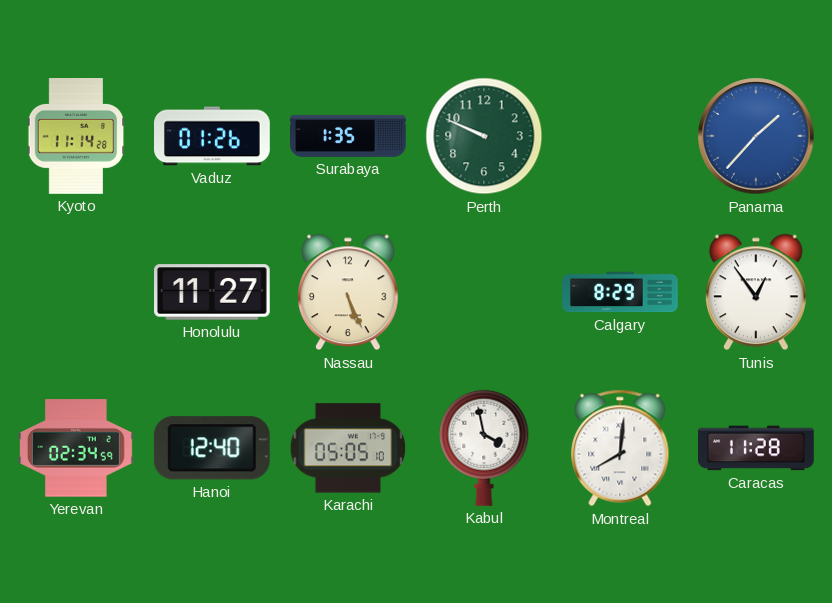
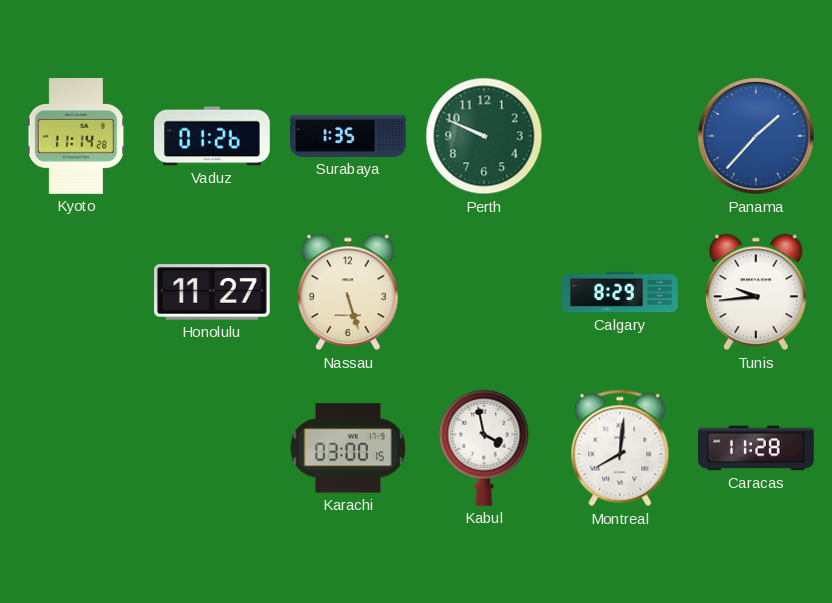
Nassau: 5:26 -> 5:27 (349, 292)
Tunis: 12:54 -> 9:44 (757, 292)
Yerevan: 02:34 -> none (77, 448)
Hanoi: 12:40 -> none (212, 448)
Karachi: 05:05 -> 03:00 (348, 448)
